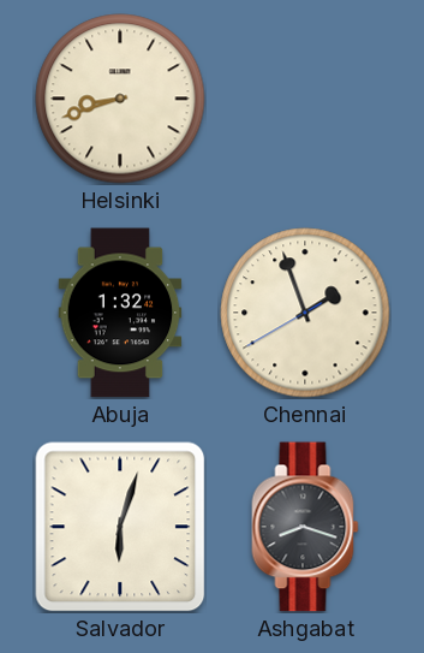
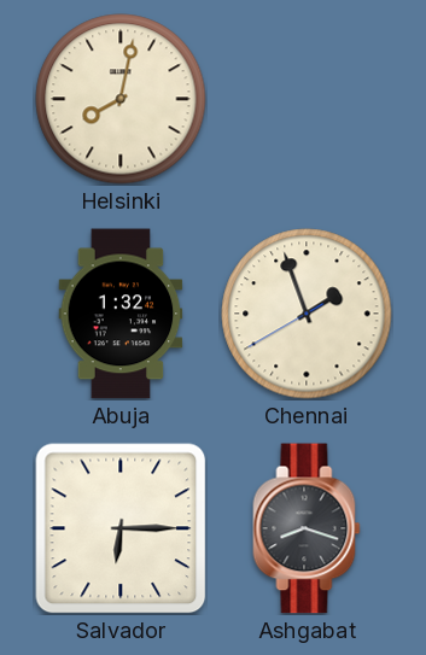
Helsinki: 8:42 -> 8:02 (121, 99)
Salvador: 6:03 -> 6:15 (121, 528)
